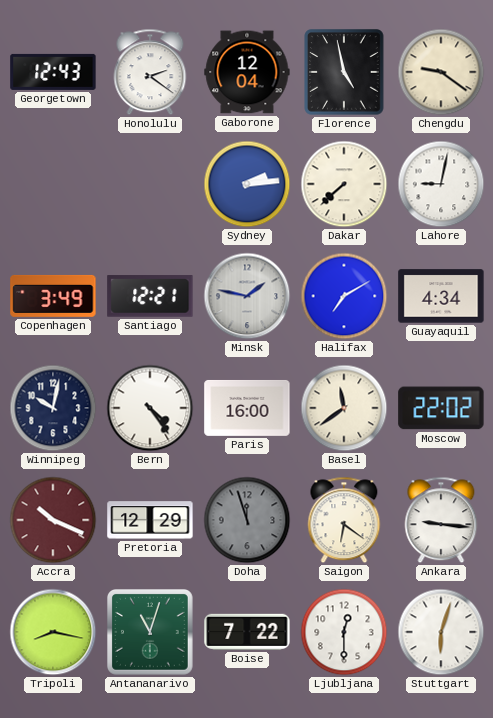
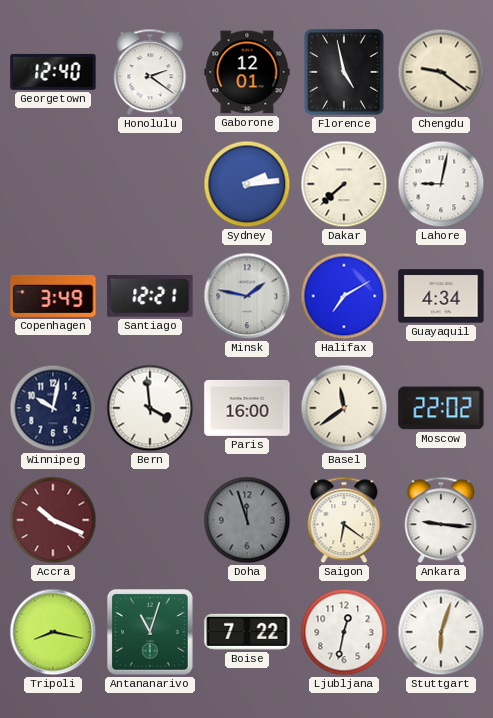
Georgetown: 12:43 -> 12:40 (53, 72)
Gaborone: 12:04 -> 12:01 (247, 72)
Bern: 4:24 -> 3:59 (150, 408)
Pretoria: 12:29 -> none (150, 520)
Ljubljana: 12:30 -> 12:32 (344, 632)
